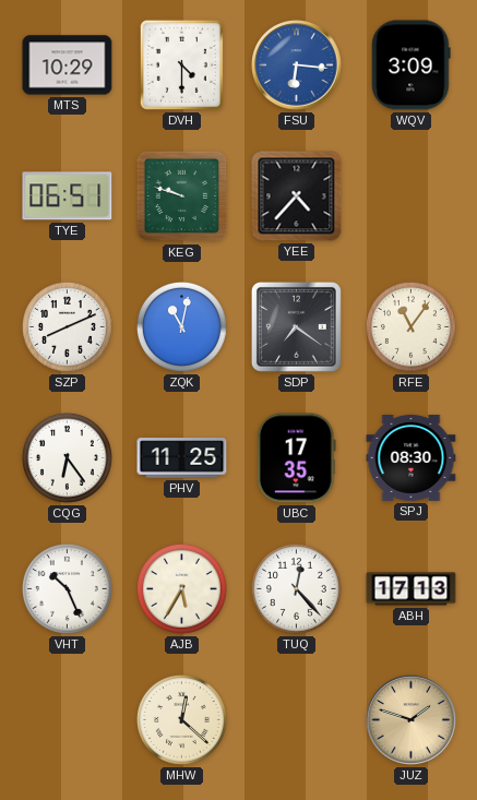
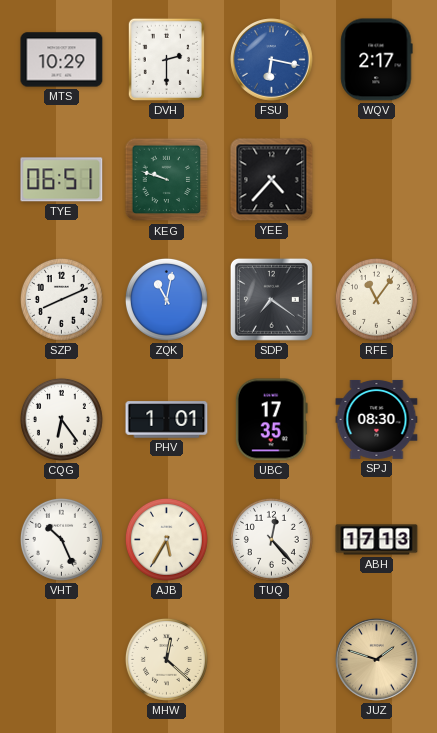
DVH: 4:30 -> 2:30 (166, 59)
FSU: 6:16 -> 6:17 (272, 60)
WQV: 3:09 -> 2:17 (377, 60)
PHV: 11:25 -> 1:01 (167, 420)
